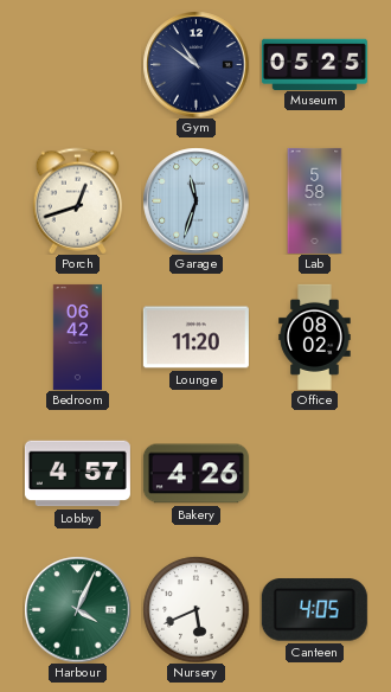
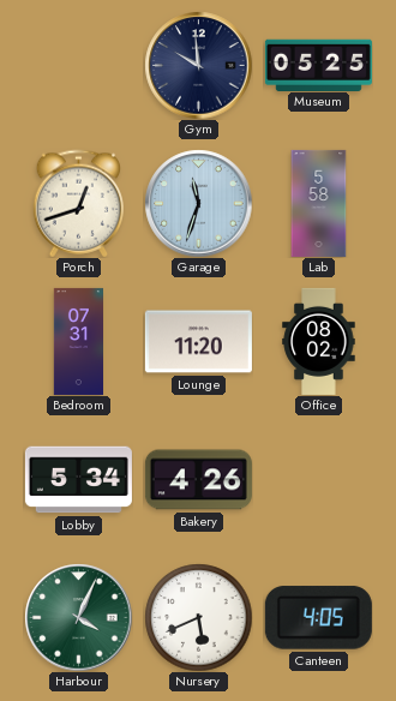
Gym: 10:51 -> 9:59 (198, 65)
Bedroom: 06:42 -> 07:31 (78, 341)
Lobby: 4:57 -> 5:34 (78, 480)
